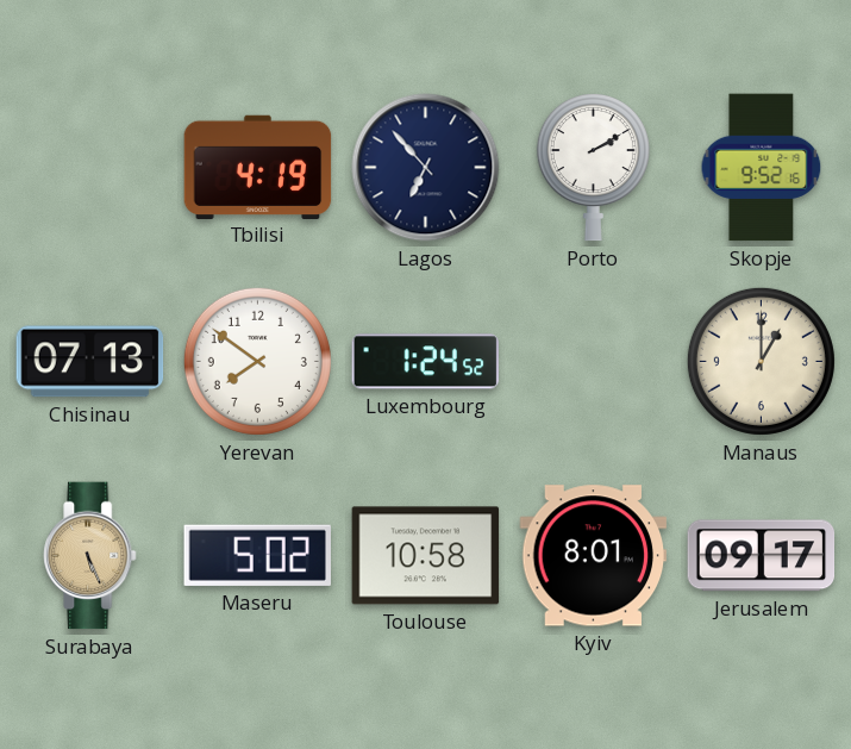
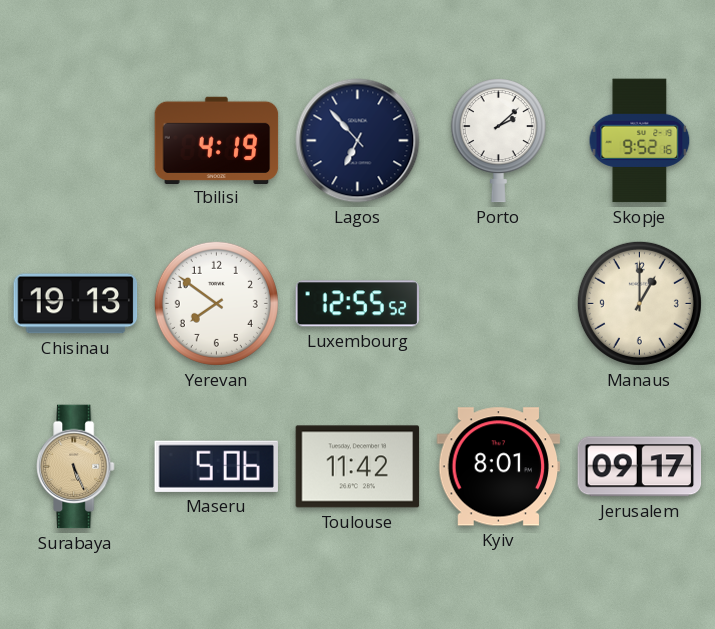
Porto: 2:10 -> 2:08 (498, 141)
Chisinau: 07:13 -> 19:13 (76, 304)
Luxembourg: 1:24 -> 12:55 (358, 304)
Maseru: 5:02 -> 5:06 (216, 466)
Toulouse: 10:58 -> 11:42 (358, 467)
